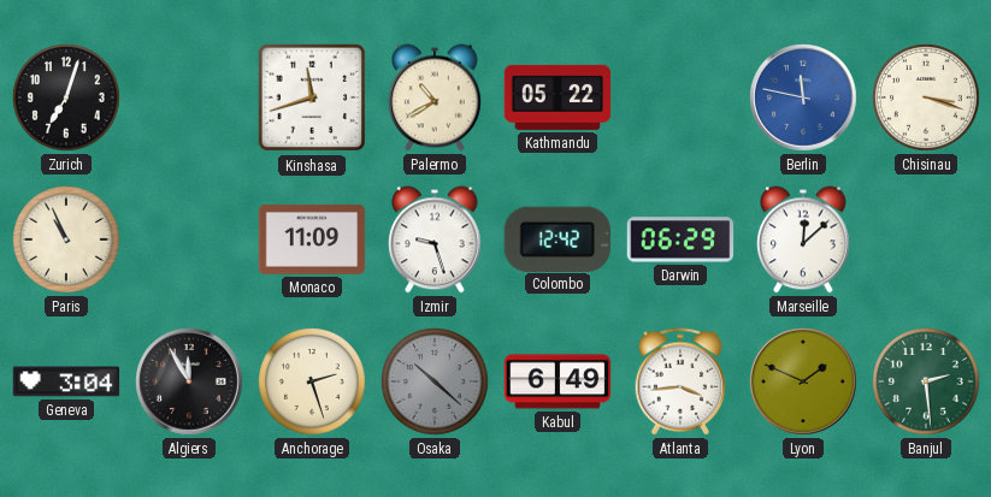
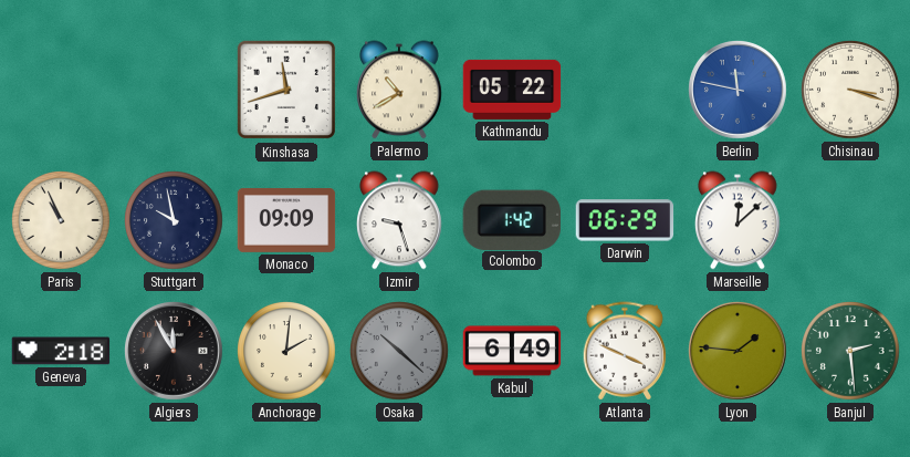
Zurich: 7:03 -> none (67, 99)
Stuttgart: none -> 9:58 (175, 221)
Monaco: 11:09 -> 09:09 (286, 220)
Colombo: 12:42 -> 1:42 (512, 219)
Geneva: 3:04 -> 2:18 (61, 351)
Anchorage: 2:27 -> 2:01 (287, 352)
Atlanta: 3:44 -> 3:49 (625, 351)
Lyon: 1:49 -> 1:46 (739, 352)
